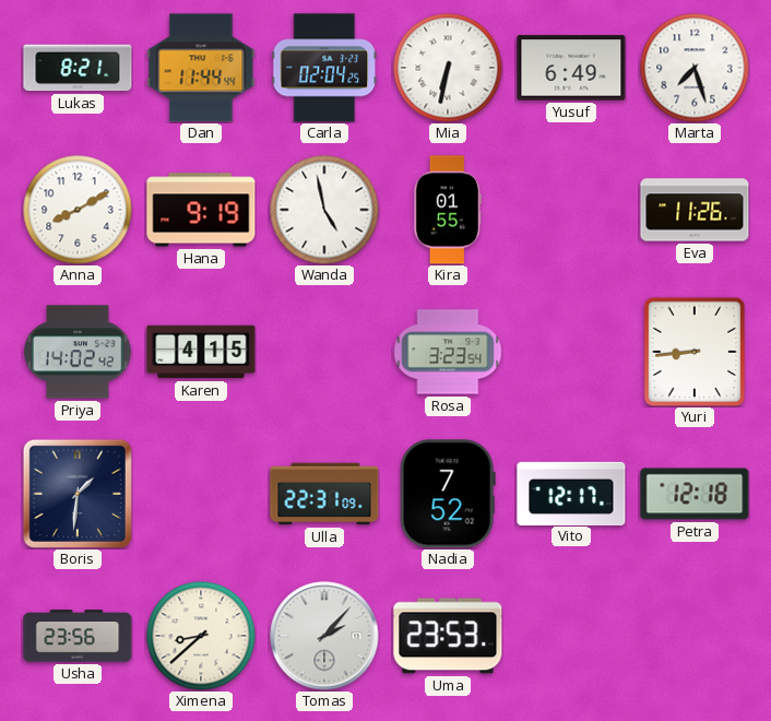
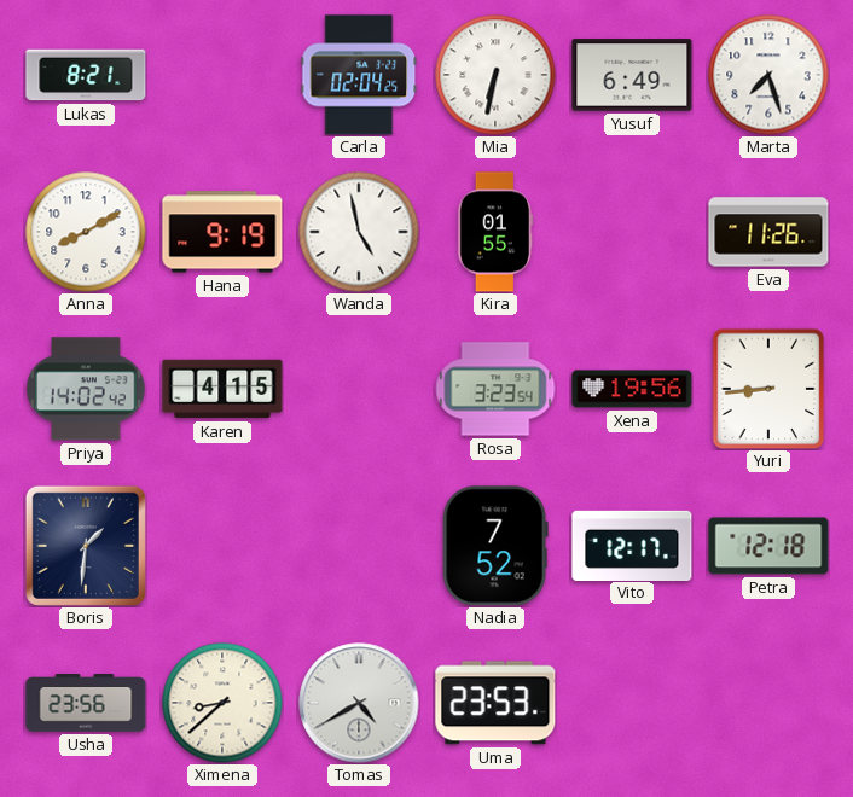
Dan: 11:44 -> none (201, 68)
Xena: none -> 19:56 (632, 389)
Ulla: 22:31 -> none (324, 494)
Tomas: 2:07 -> 4:40 (359, 703)
